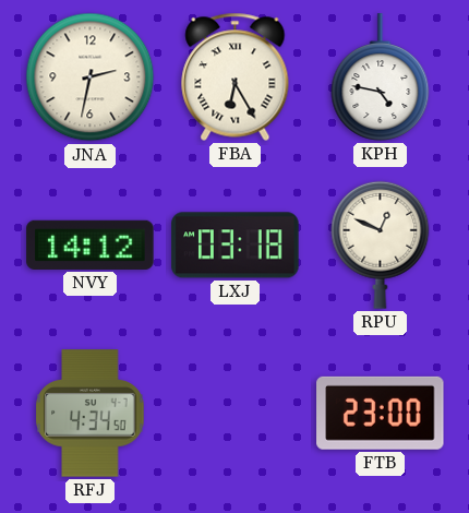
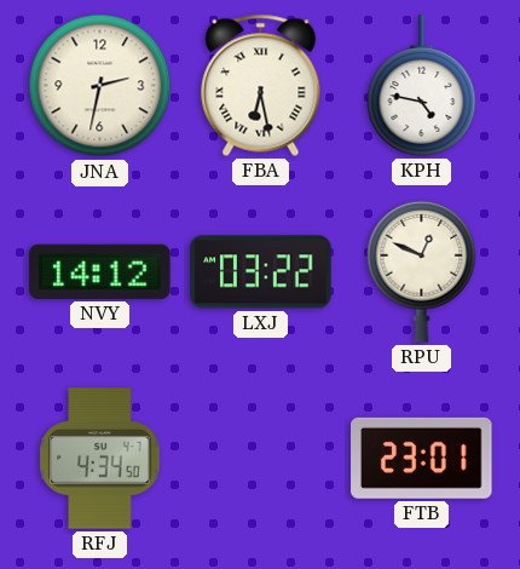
FBA: 6:25 -> 6:28 (261, 85)
LXJ: 03:18 -> 03:22 (261, 272)
FTB: 23:00 -> 23:01 (422, 458)
